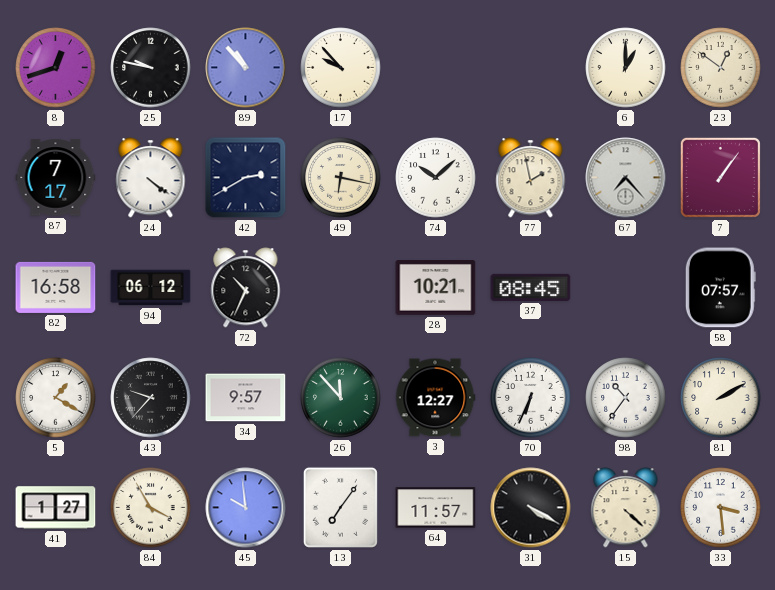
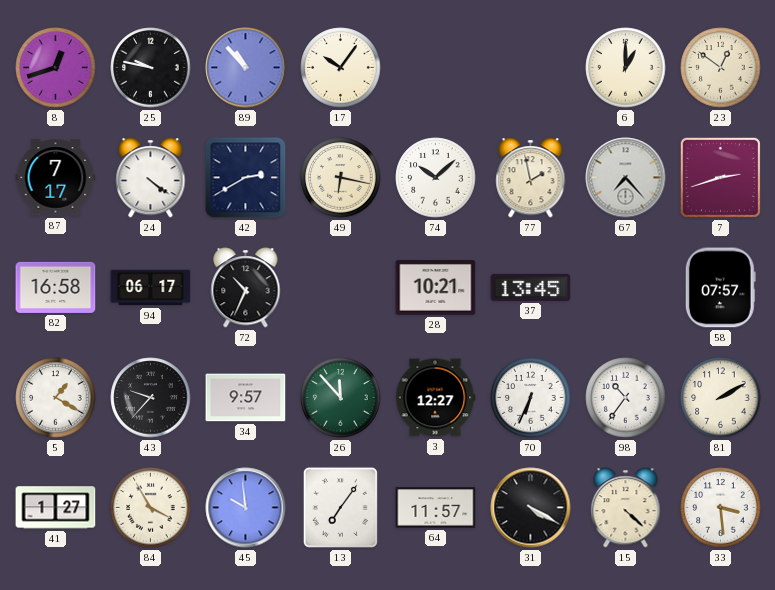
17: 9:53 -> 10:06 (341, 68)
7: 1:06 -> 2:42 (720, 177)
94: 06:12 -> 06:17 (151, 288)
37: 08:45 -> 13:45 (531, 287)
